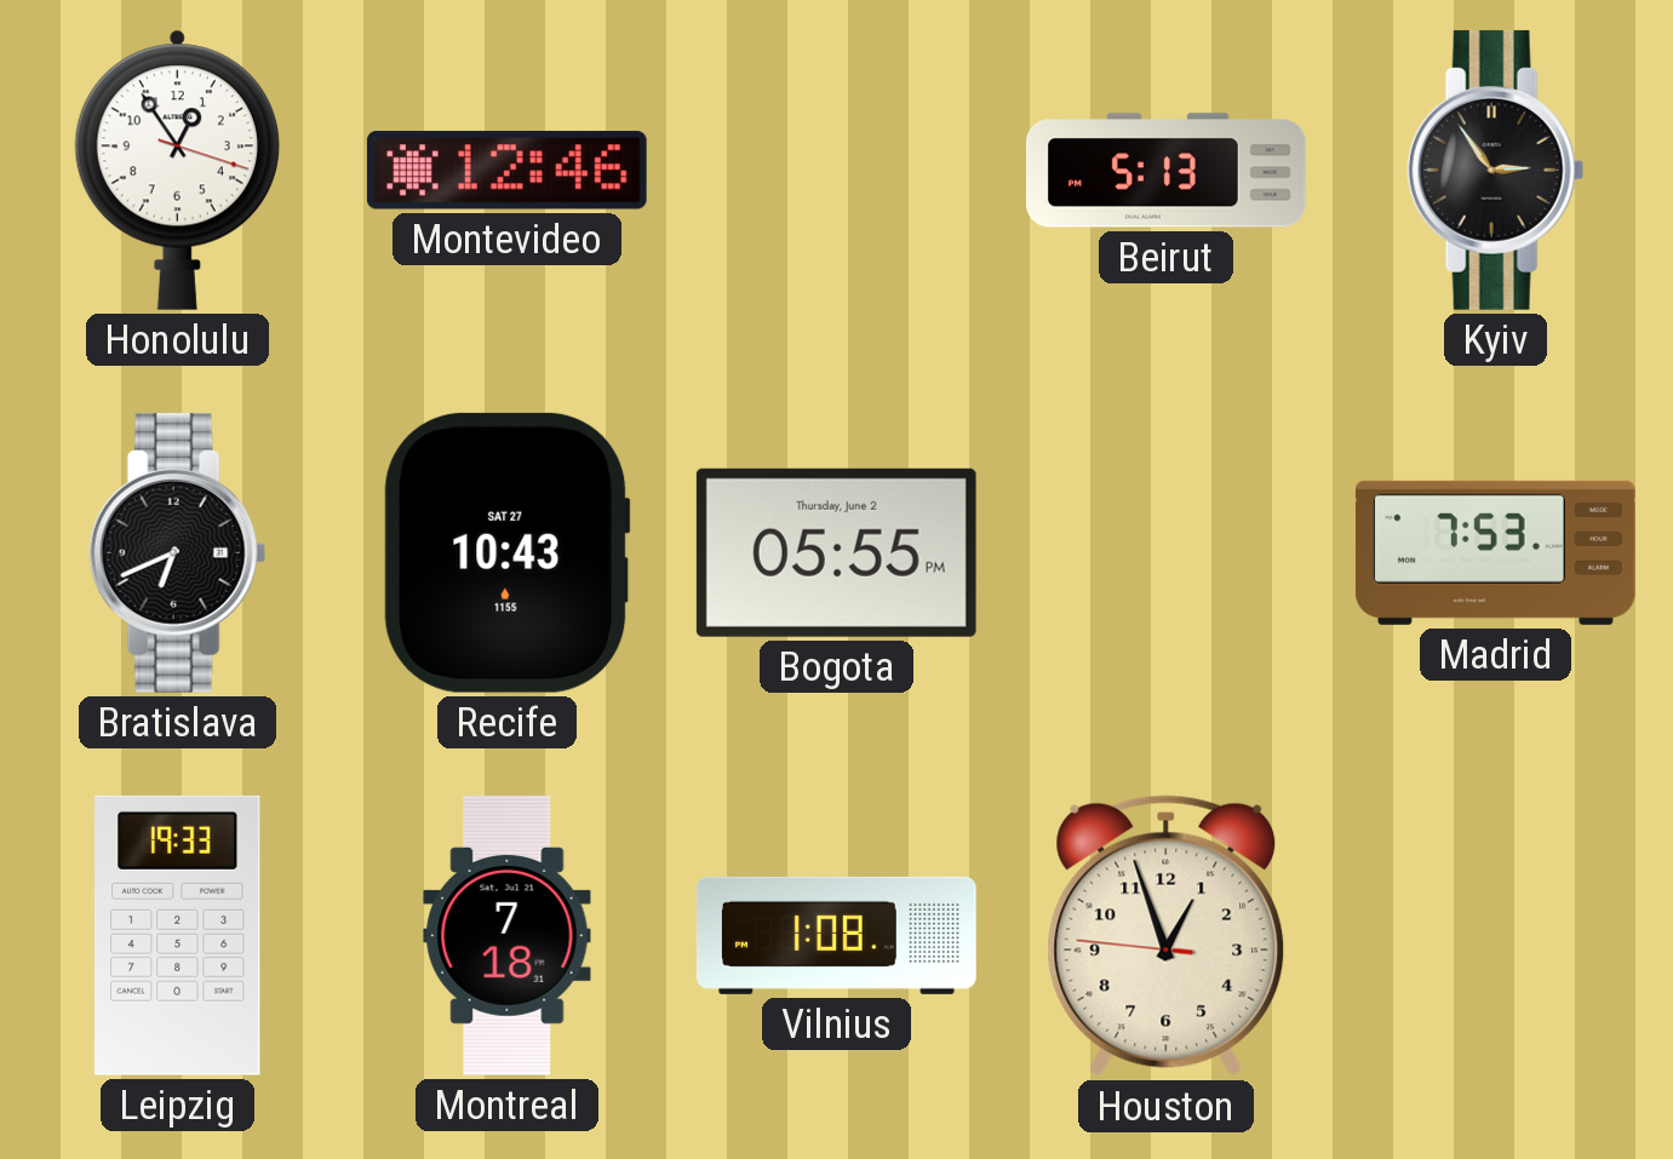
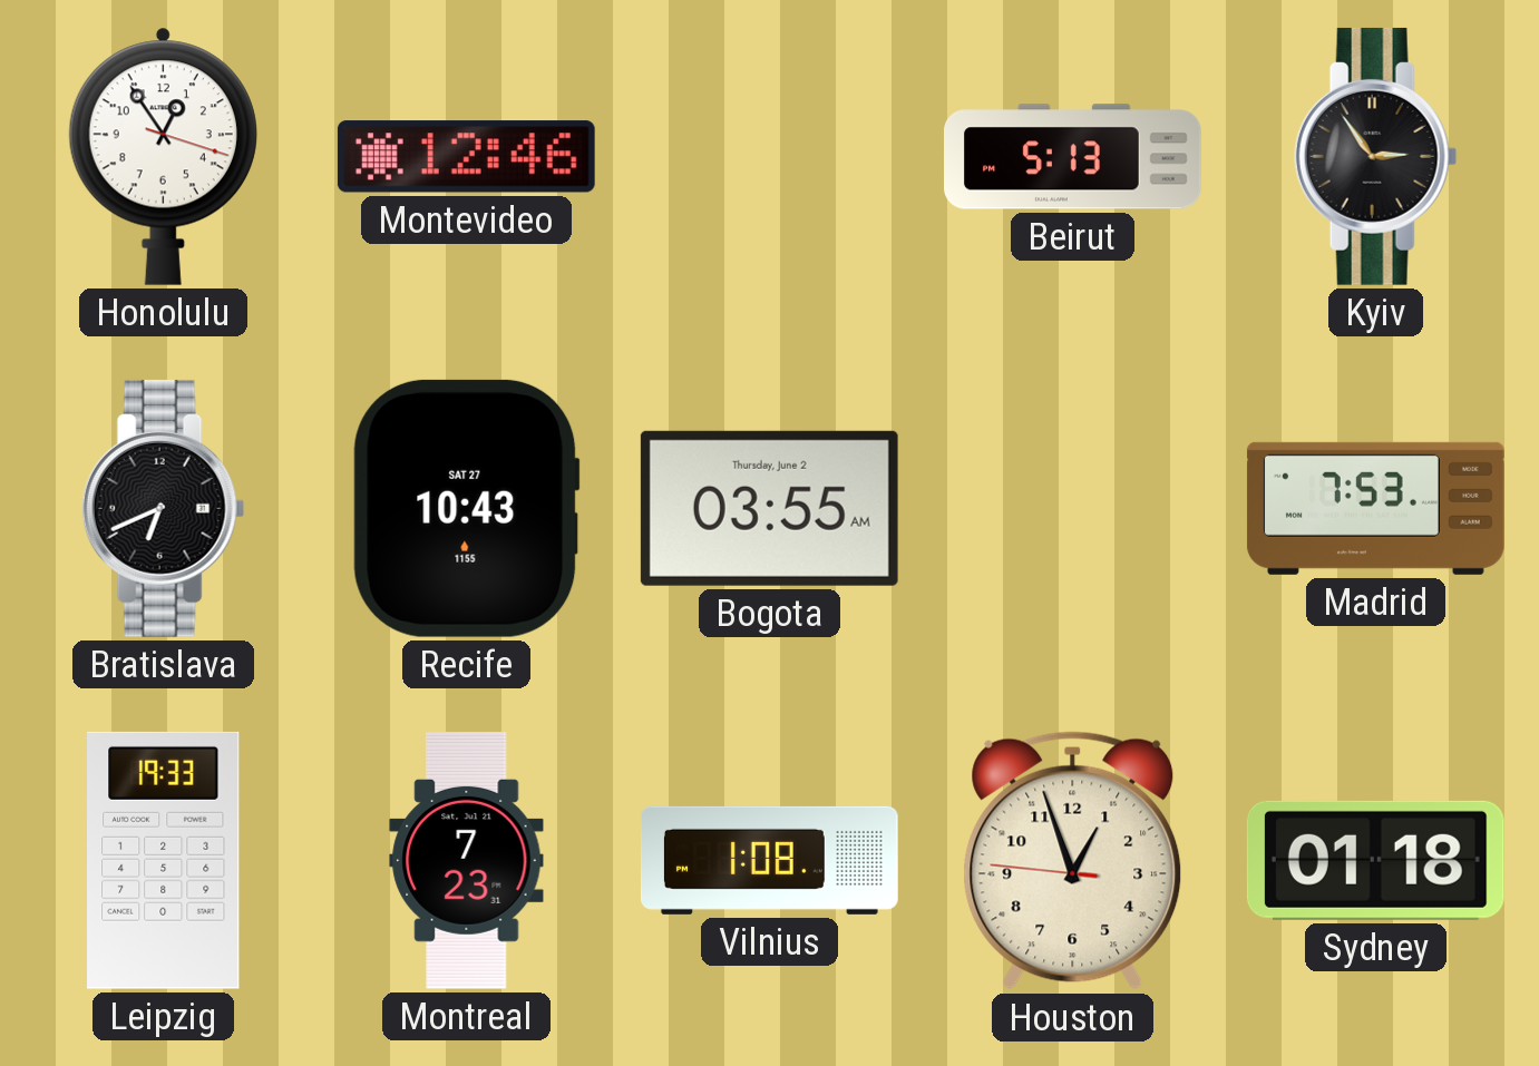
Bogota: 05:55 -> 03:55 (769, 508)
Montreal: 7:18 -> 7:23 (467, 860)
Sydney: none -> 01:18 (1375, 860)
